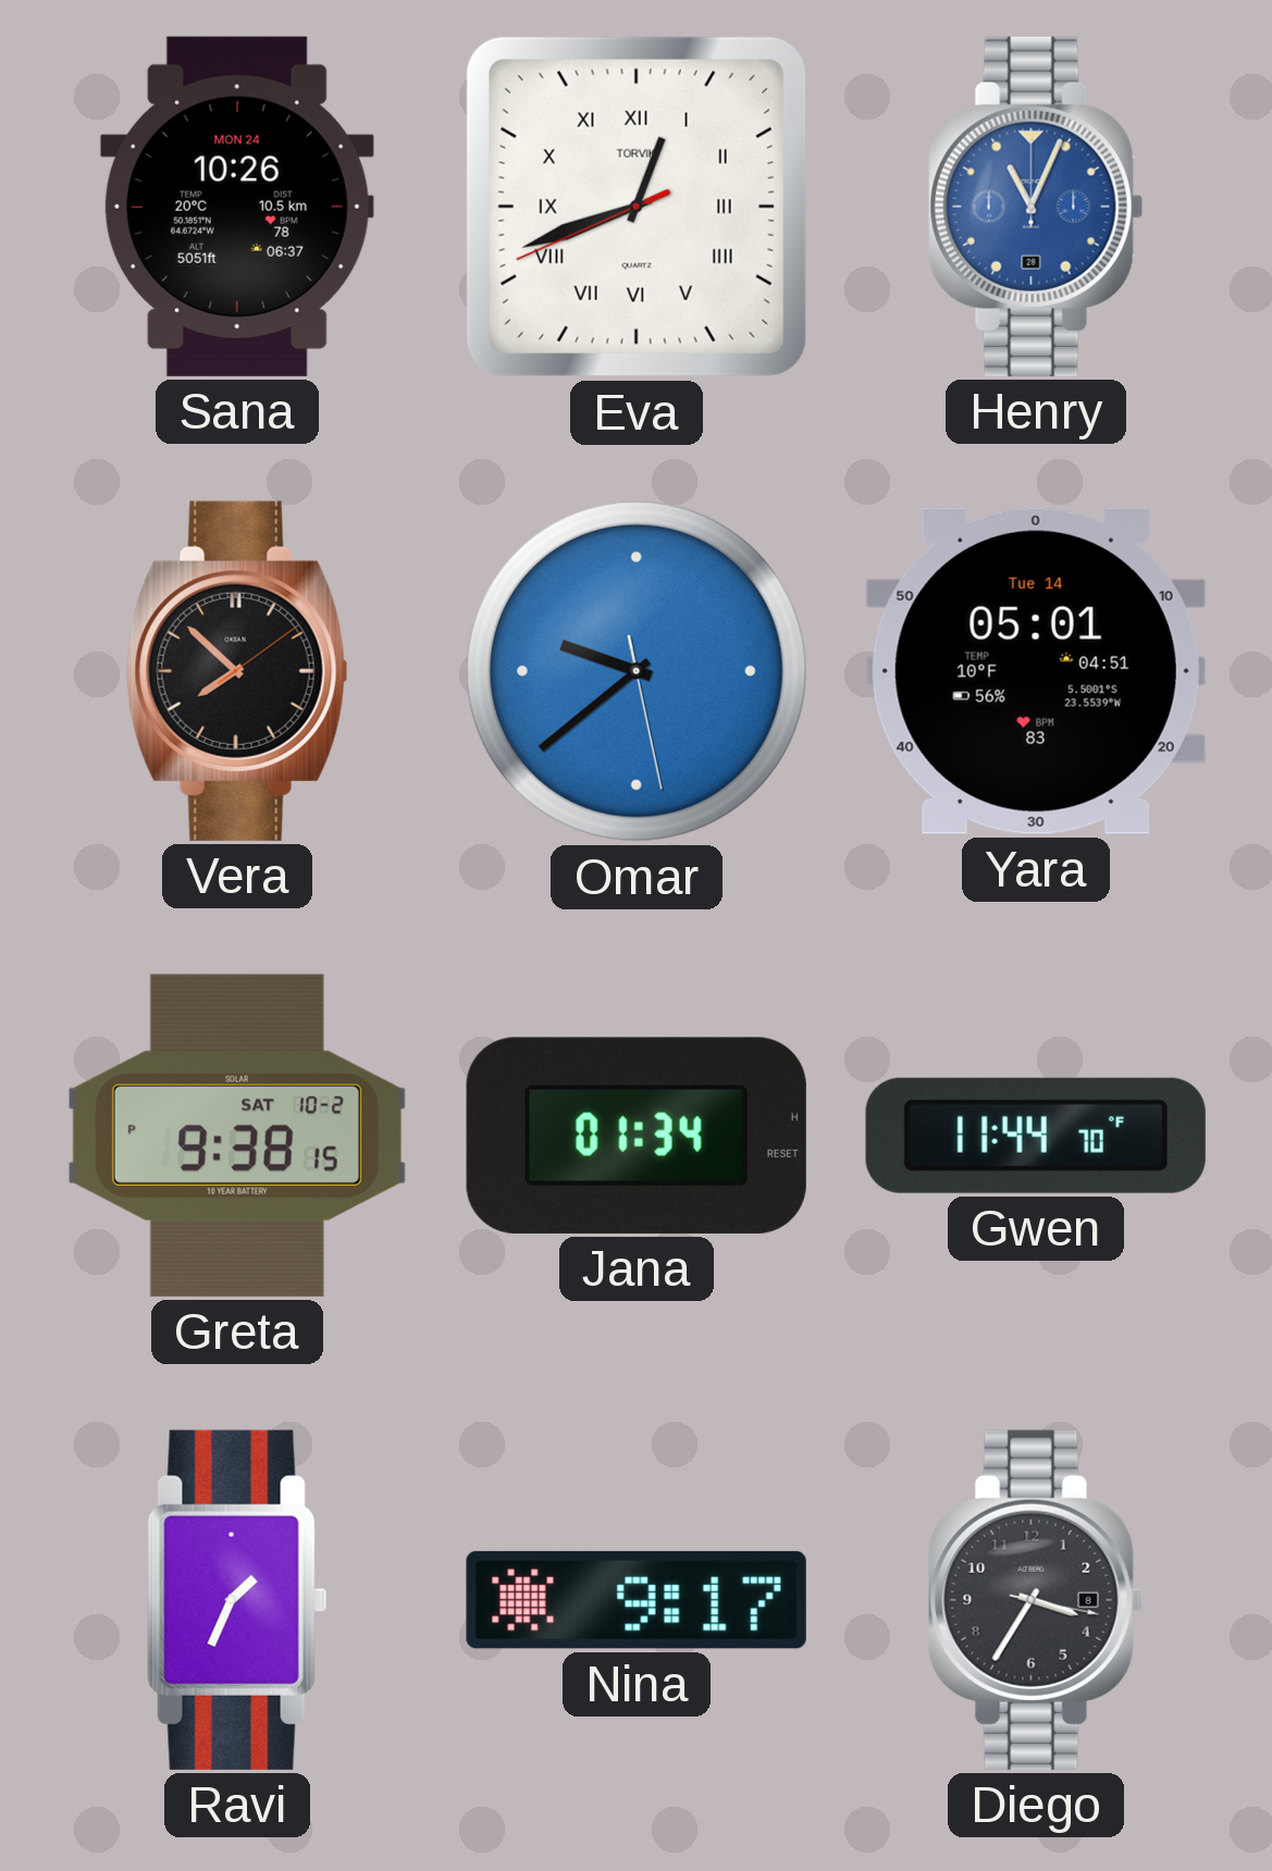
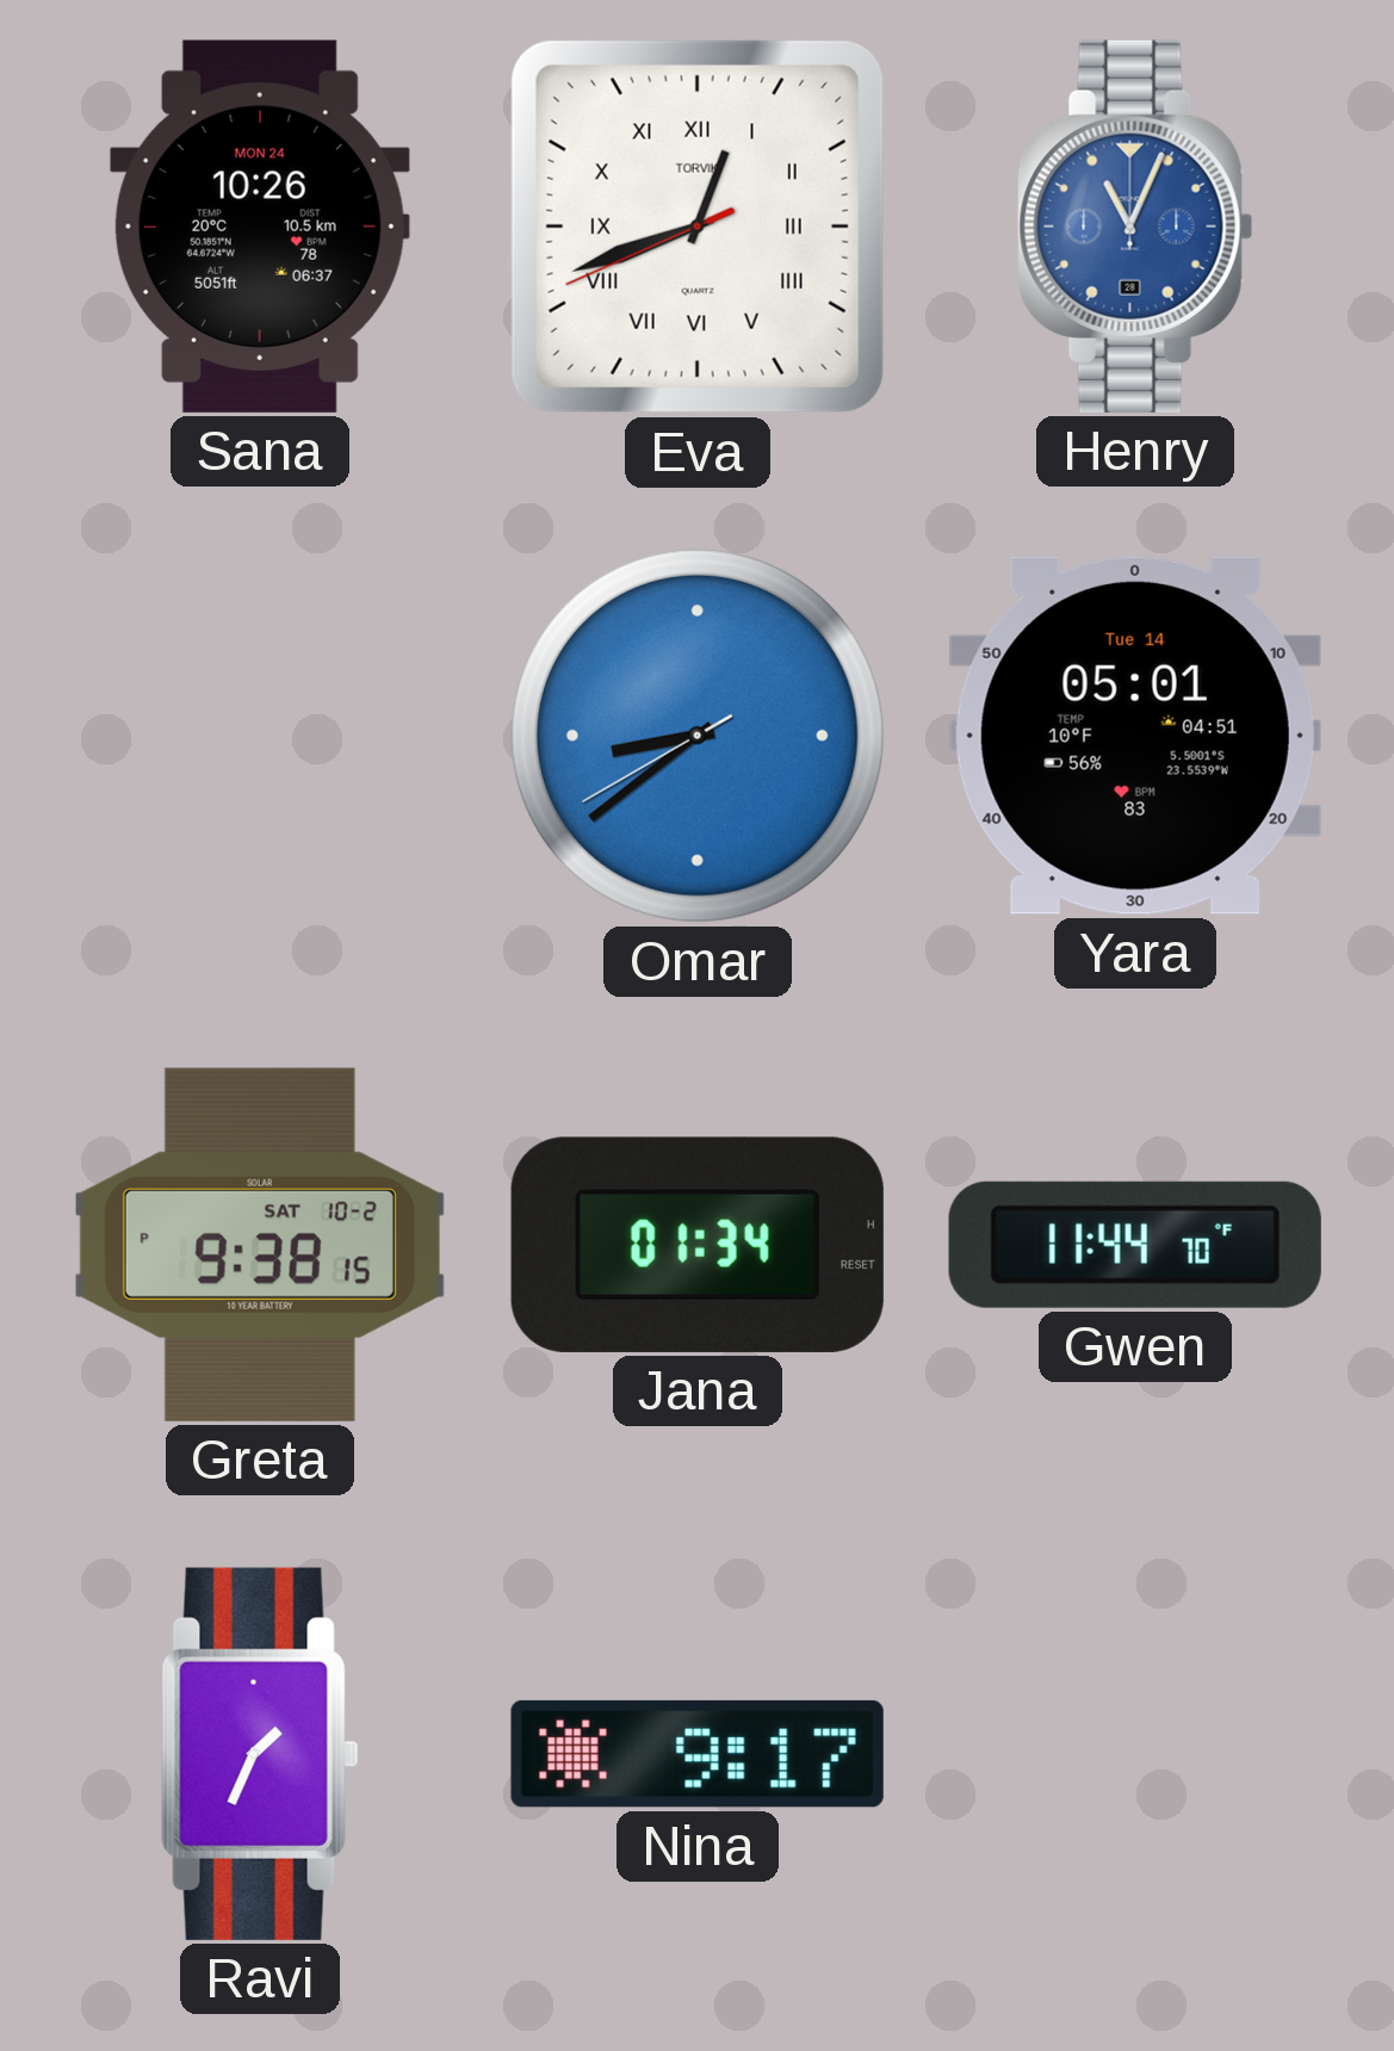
Vera: 7:52 -> none (237, 671)
Omar: 9:38 -> 8:38 (698, 736)
Diego: 3:35 -> none (1036, 1600)
